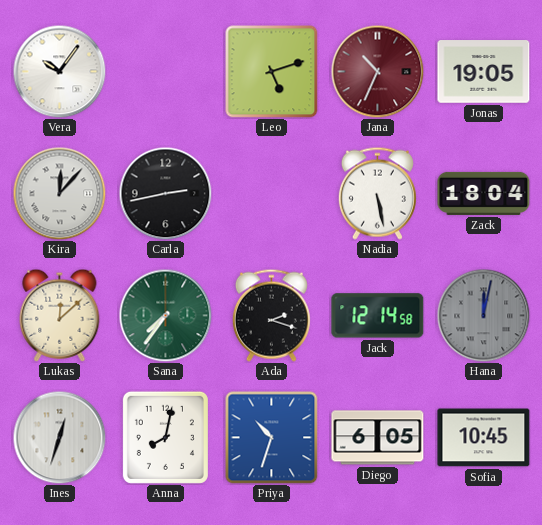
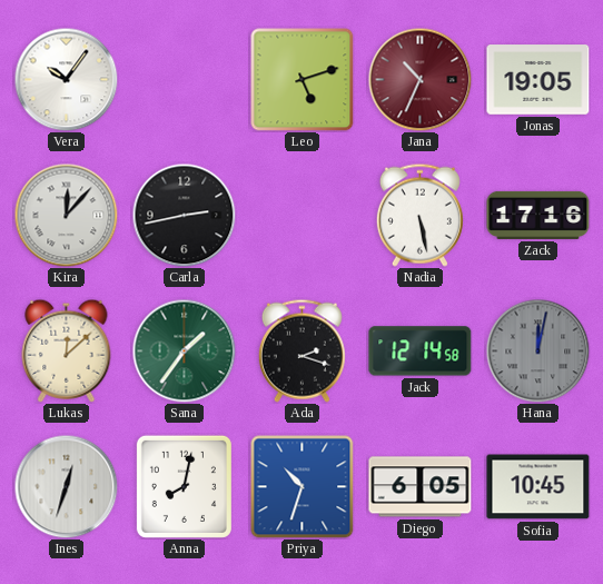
Zack: 18:04 -> 17:16 (538, 215)
Sana: 7:36 -> 1:36 (184, 350)
